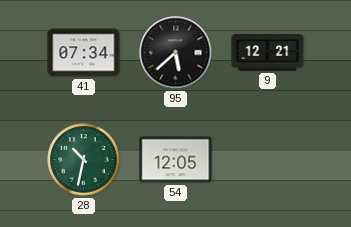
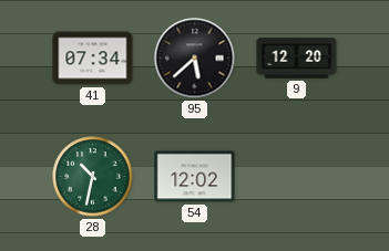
9: 12:21 -> 12:20 (297, 59)
54: 12:05 -> 12:02 (195, 177)
